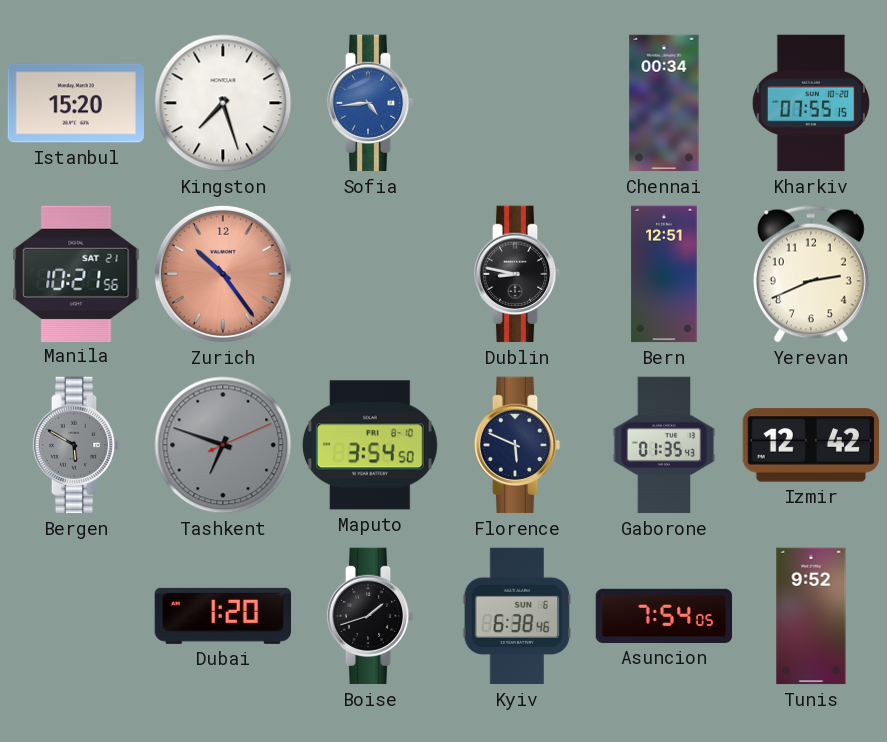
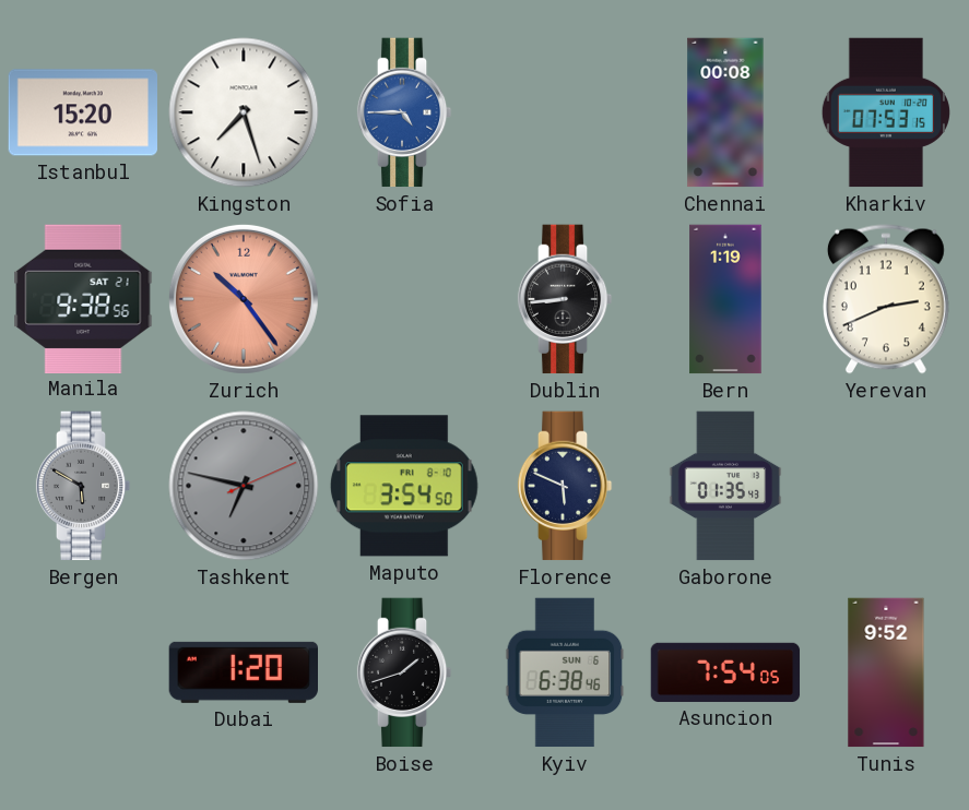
Sofia: 4:44 -> 4:45 (404, 112)
Chennai: 00:34 -> 00:08 (725, 112)
Kharkiv: 07:55 -> 07:53 (886, 112)
Manila: 10:21 -> 9:38 (83, 298)
Dublin: 8:47 -> 8:44 (565, 299)
Bern: 12:51 -> 1:19 (725, 299)
Tashkent: 6:48 -> 6:47 (244, 486)
Izmir: 12:42 -> none (811, 445)
